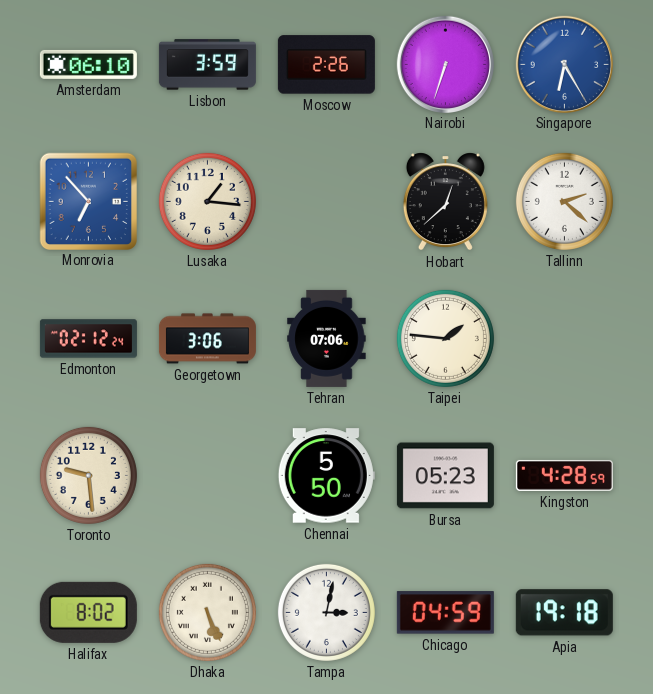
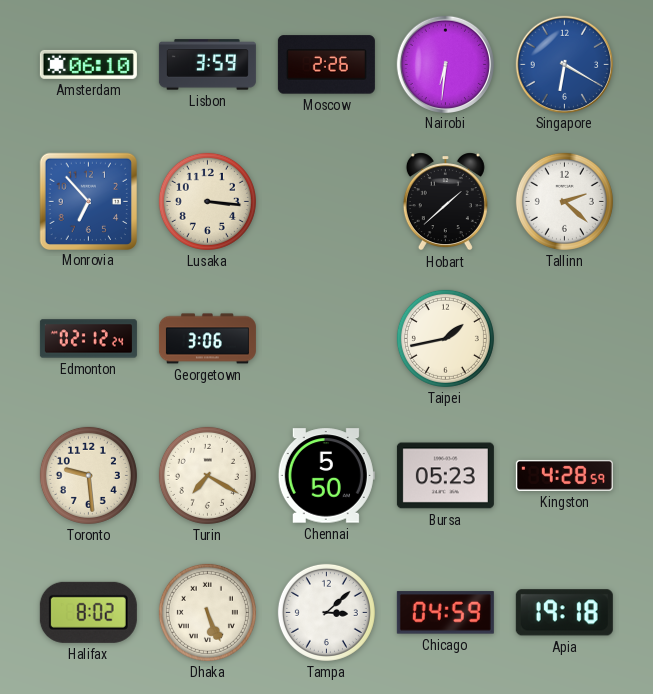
Nairobi: 6:33 -> 6:31 (445, 64)
Singapore: 6:25 -> 6:20 (564, 64)
Lusaka: 1:16 -> 3:16 (207, 201)
Hobart: 12:38 -> 1:38 (445, 202)
Tehran: 07:06 -> none (327, 338)
Taipei: 1:46 -> 1:43 (445, 338)
Turin: none -> 7:20 (207, 475)
Tampa: 3:02 -> 3:08 (326, 612)
